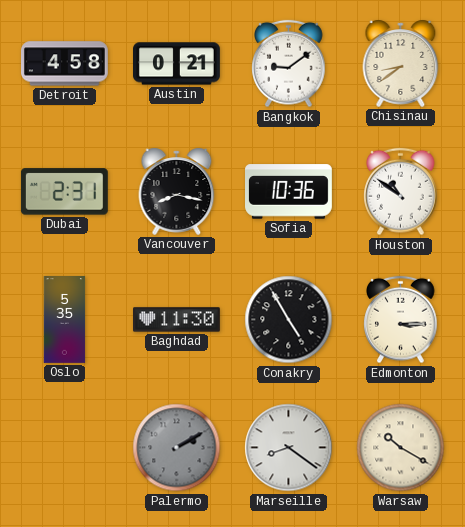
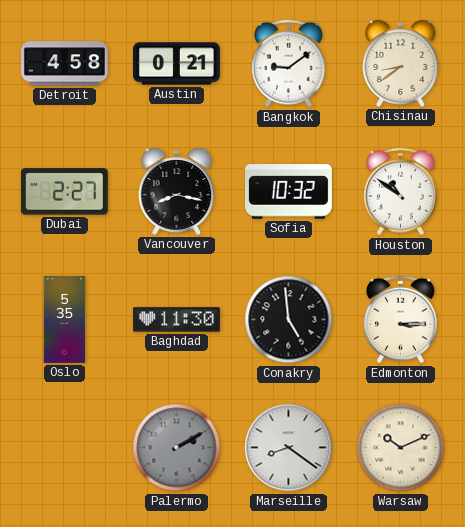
Dubai: 2:31 -> 2:27 (64, 192)
Sofia: 10:36 -> 10:32 (289, 192)
Conakry: 4:55 -> 4:59 (289, 320)
Warsaw: 10:20 -> 10:11 (401, 448)
